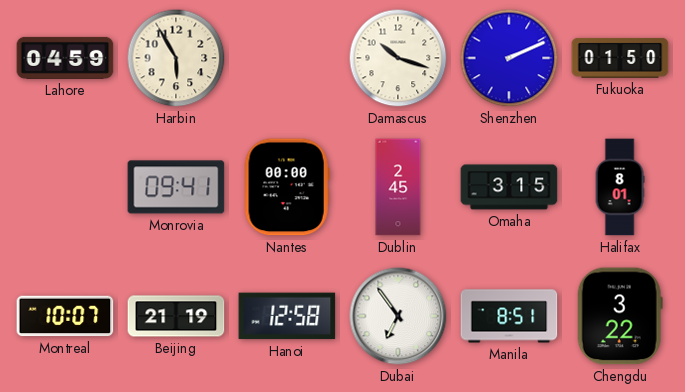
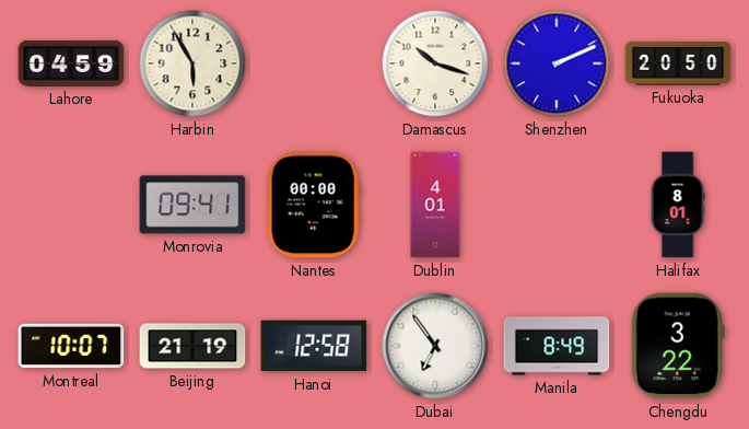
Fukuoka: 01:50 -> 20:50 (678, 63)
Dublin: 2:45 -> 4:01 (435, 205)
Omaha: 3:15 -> none (509, 187)
Manila: 8:51 -> 8:49 (557, 346)
